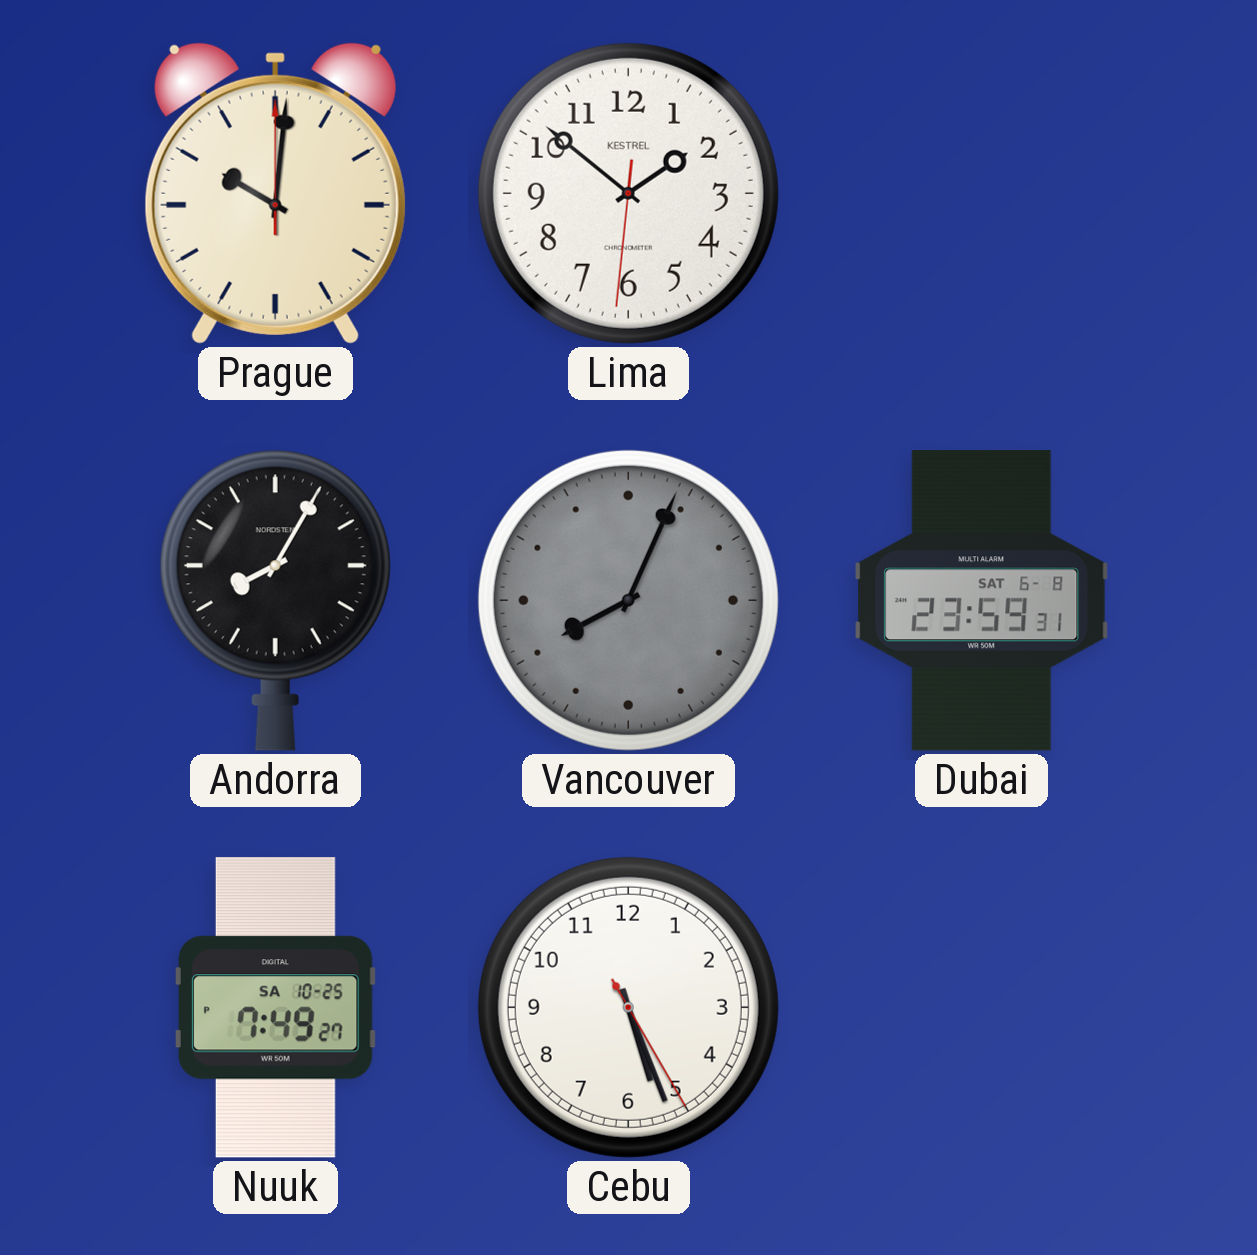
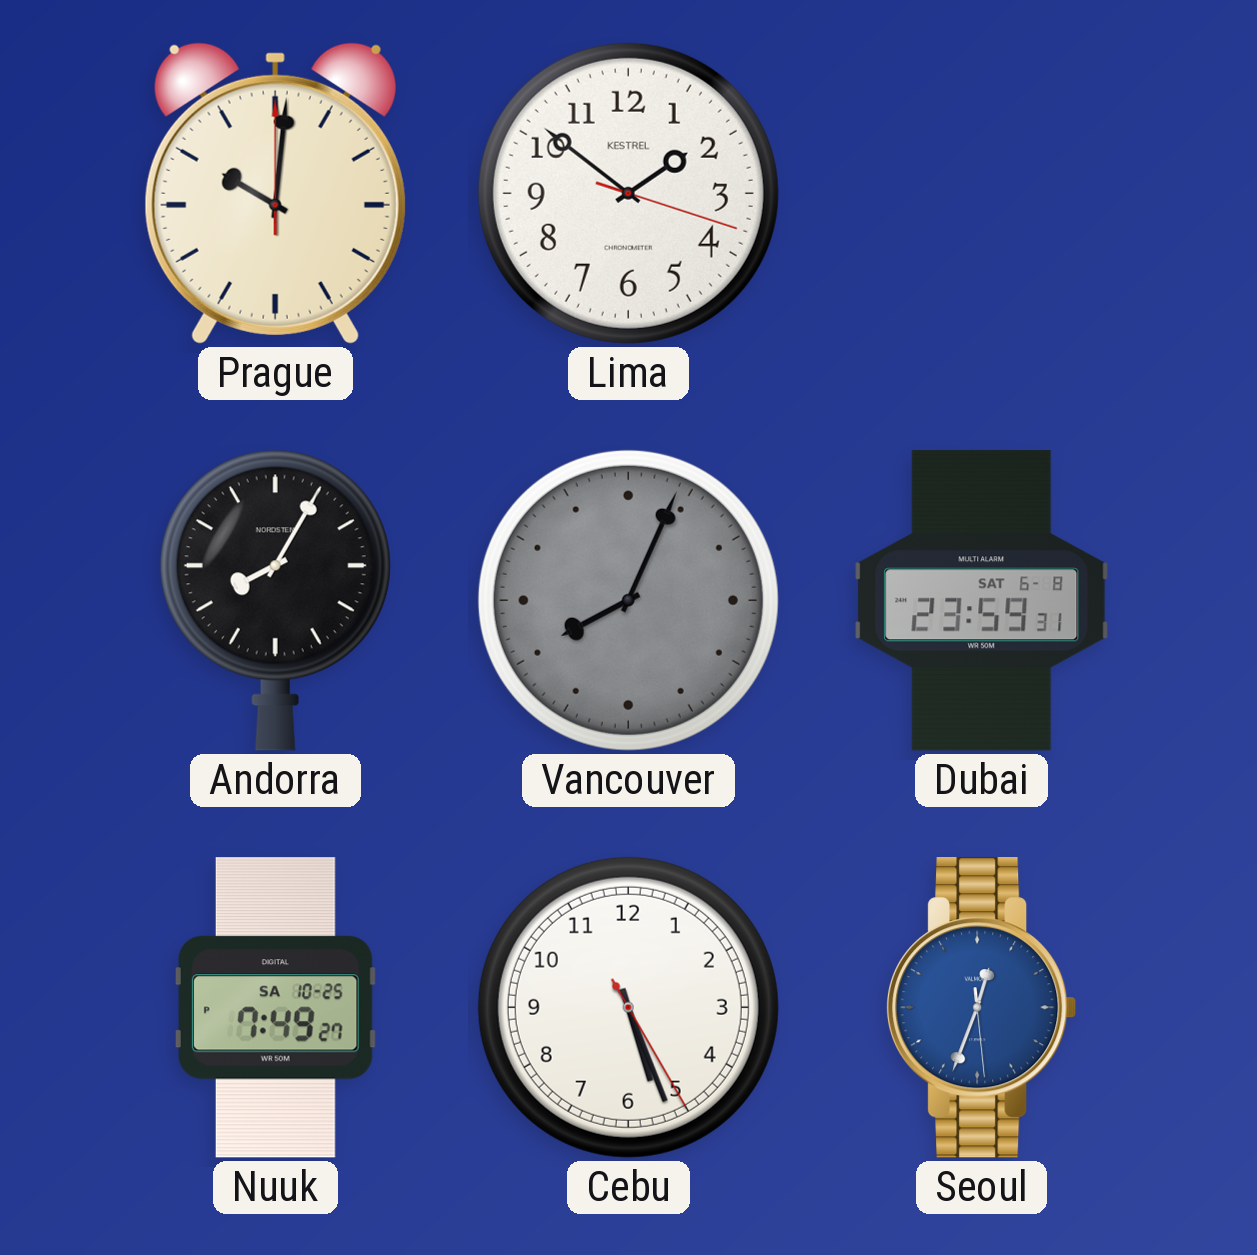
Lima: 1:51:31 -> 1:51:18 (628, 193)
Seoul: none -> 12:33 (982, 1008)
